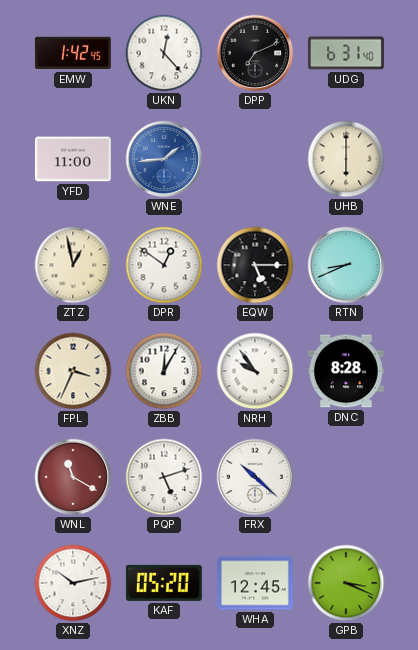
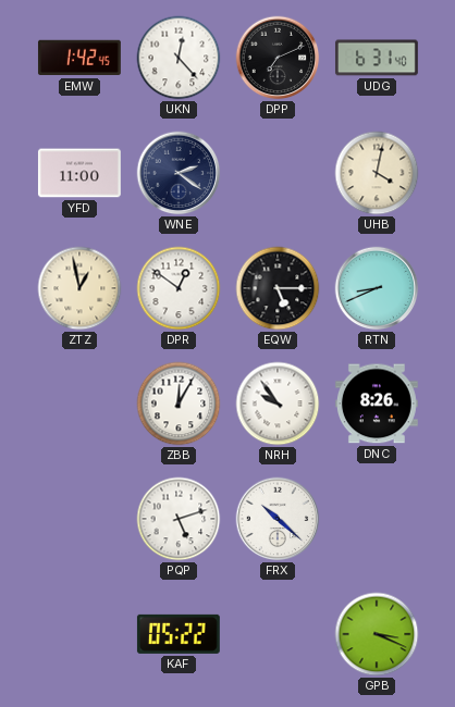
WNE: 1:44 -> 2:21 (179, 173)
WNE dial: blue -> navy (179, 173)
UHB: 6:00 -> 4:02 (377, 173)
FPL: 3:34 -> none (73, 371)
DNC: 8:28 -> 8:26 (377, 404)
WNL: 11:20 -> none (73, 477)
XNZ: 10:13 -> none (73, 583)
KAF: 05:20 -> 05:22 (179, 634)
WHA: 12:45 -> none (255, 583)
